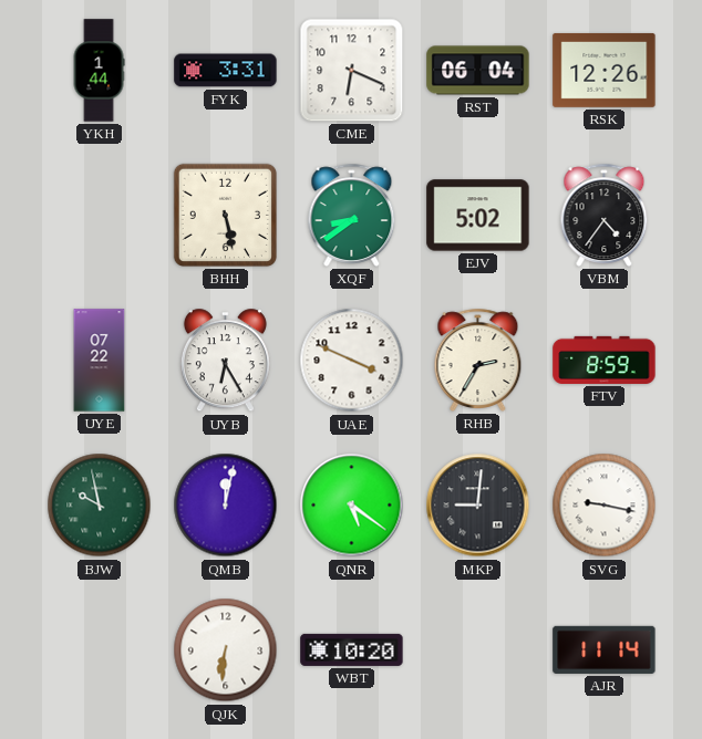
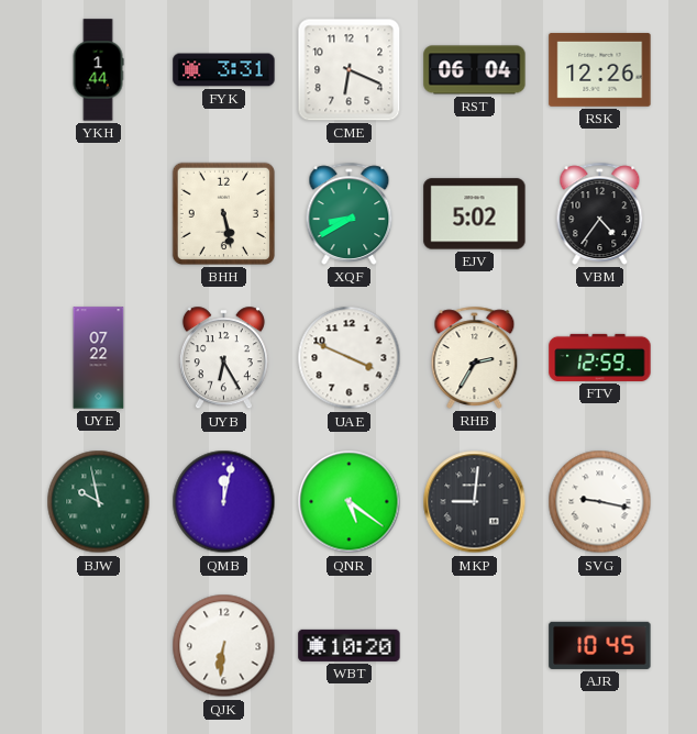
XQF: 8:39 -> 8:40 (350, 213)
FTV: 8:59 -> 12:59 (600, 357)
AJR: 11:14 -> 10:45 (600, 645)
